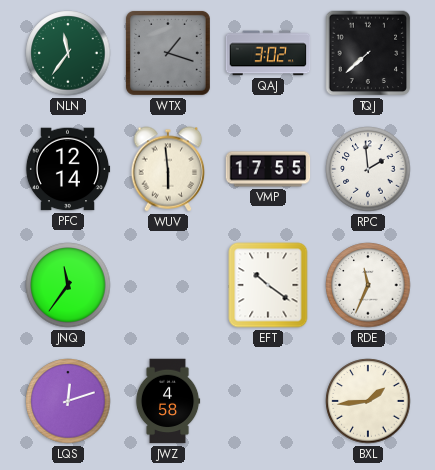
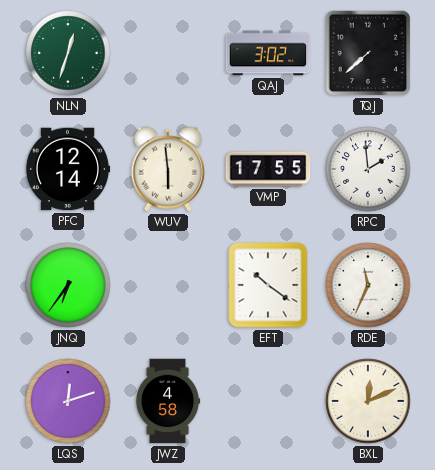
NLN: 11:36 -> 12:33 (68, 53)
WTX: 1:18 -> none (168, 53)
JNQ: 11:36 -> 6:36 (68, 285)
BXL: 1:44 -> 12:11 (368, 401)
